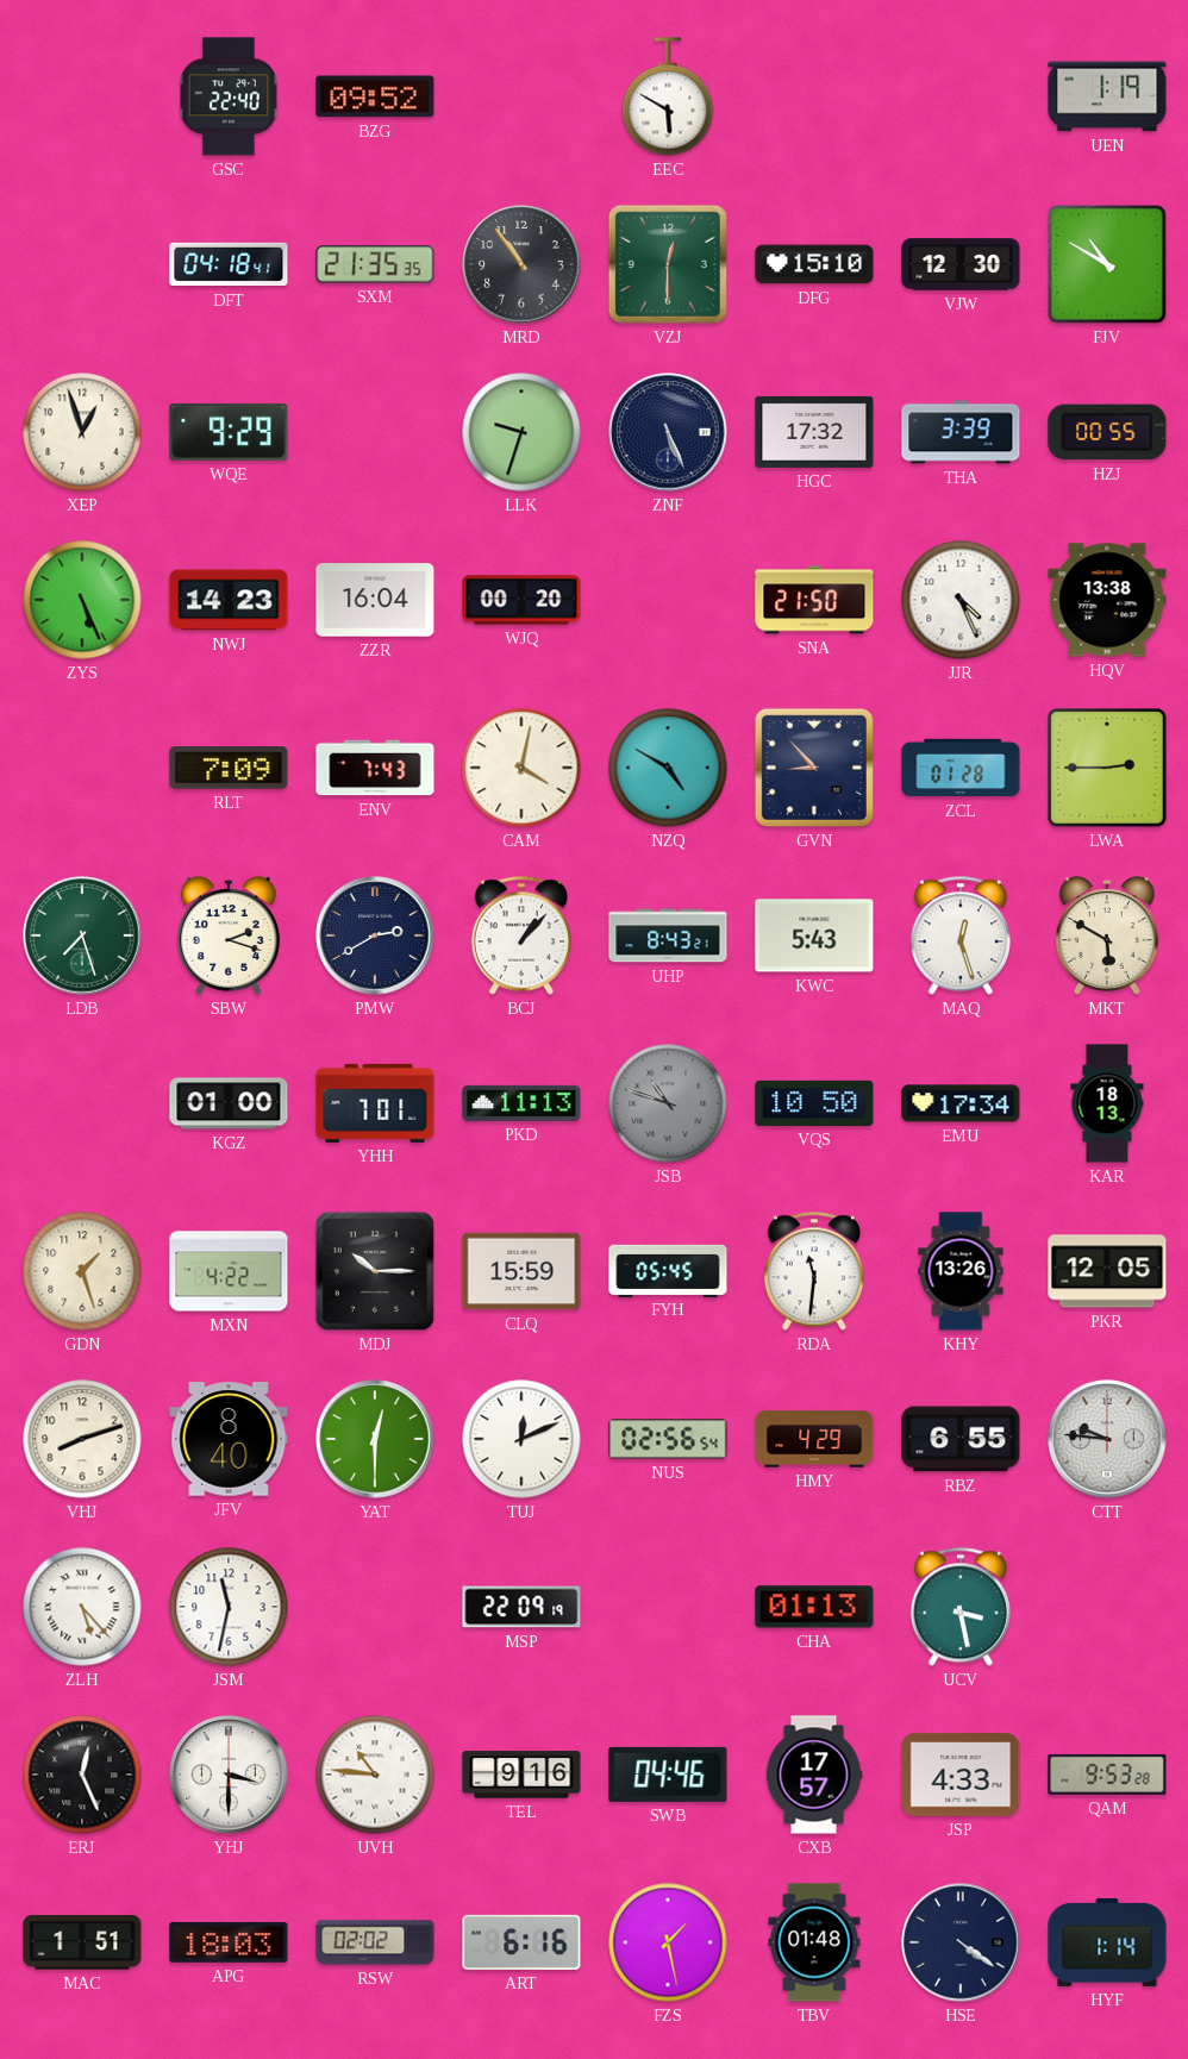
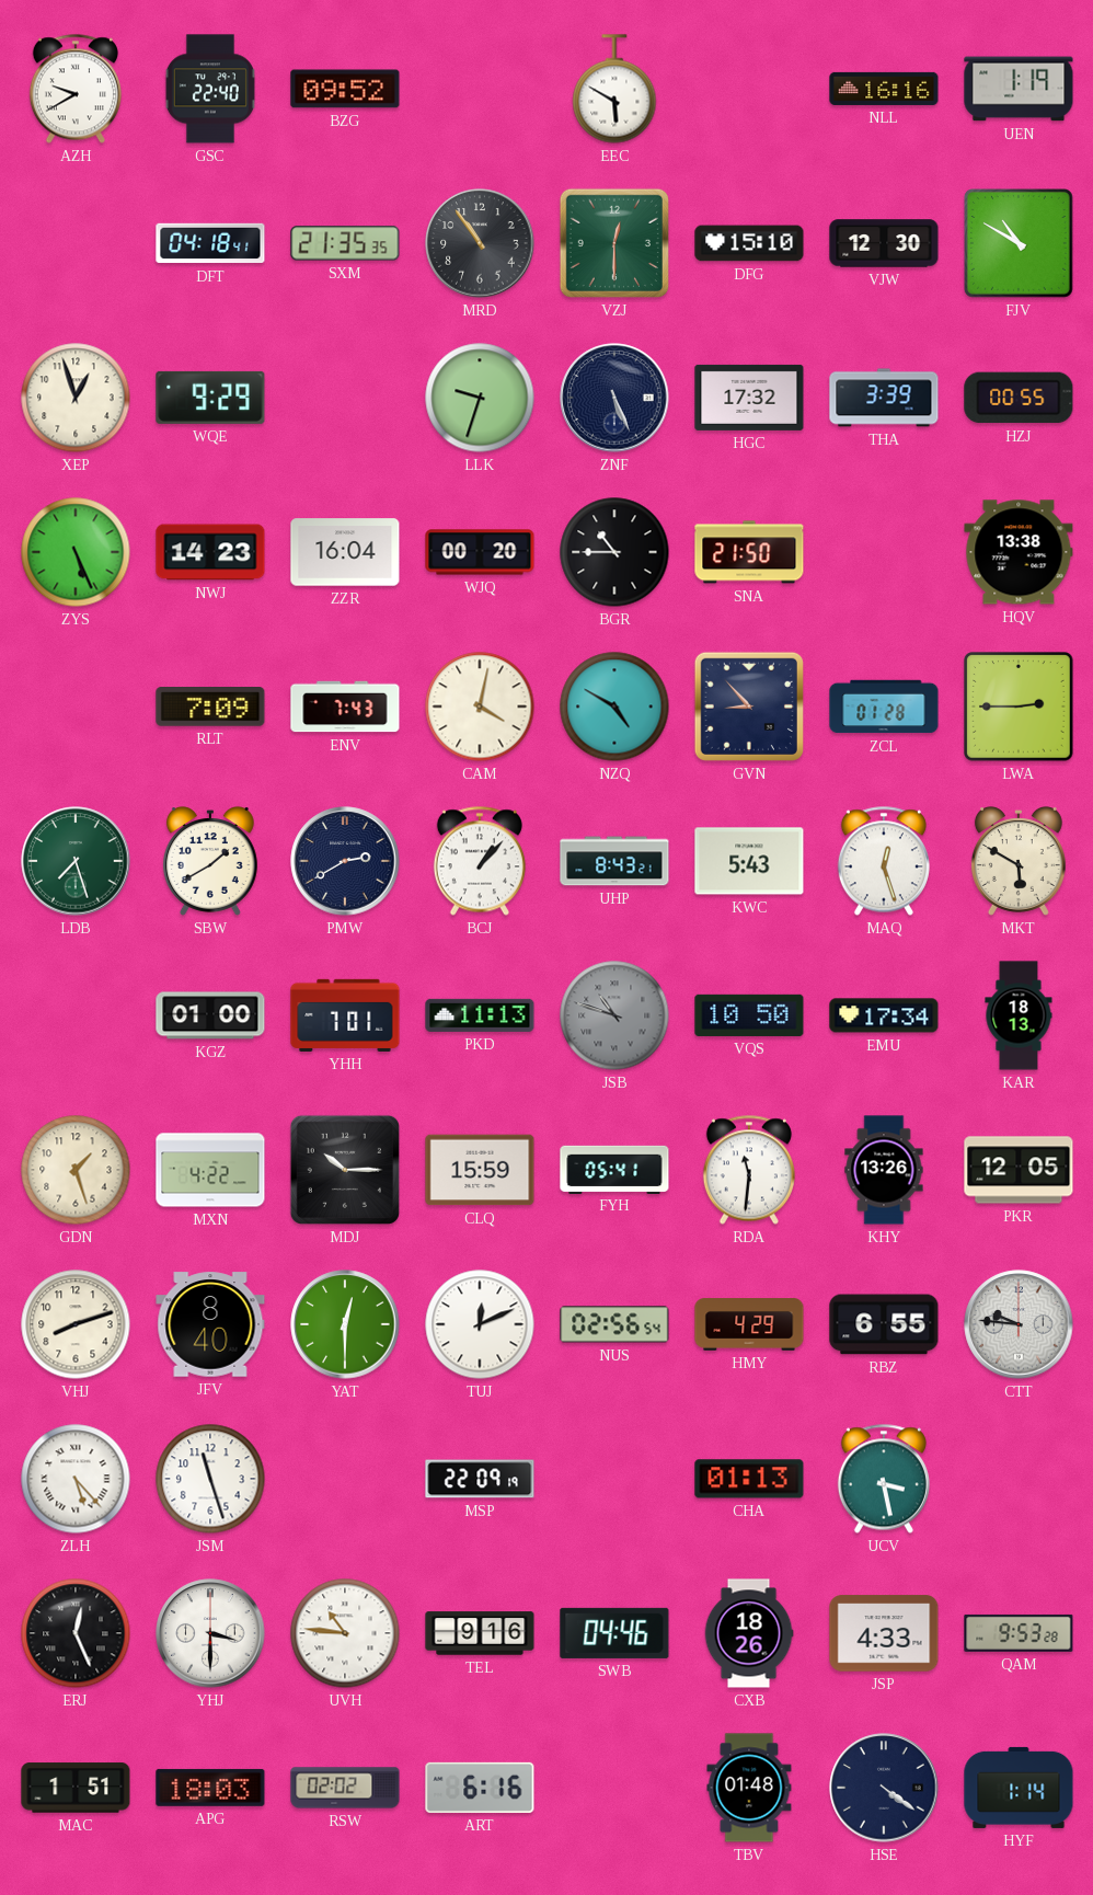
AZH: none -> 9:40 (76, 89)
NLL: none -> 16:16 (884, 89)
BGR: none -> 10:45 (614, 552)
JJR: 4:26 -> none (961, 600)
SBW: 2:18 -> 1:40 (210, 861)
FYH: 05:45 -> 05:41 (614, 1169)
JSM: 11:32 -> 11:27 (210, 1479)
CXB: 17:57 -> 18:26 (749, 1633)
FZS: 1:28 -> none (668, 1942)
